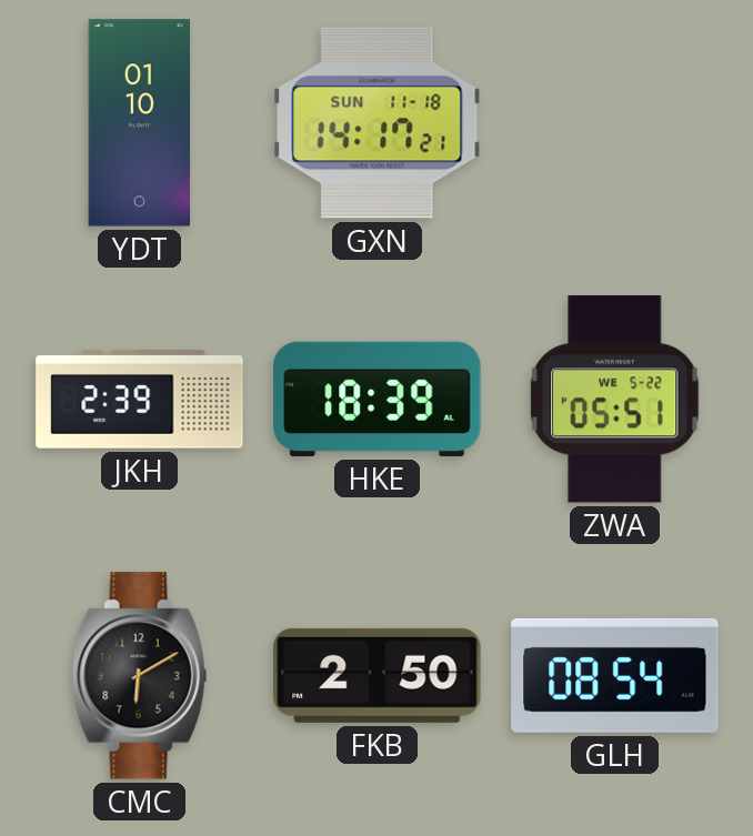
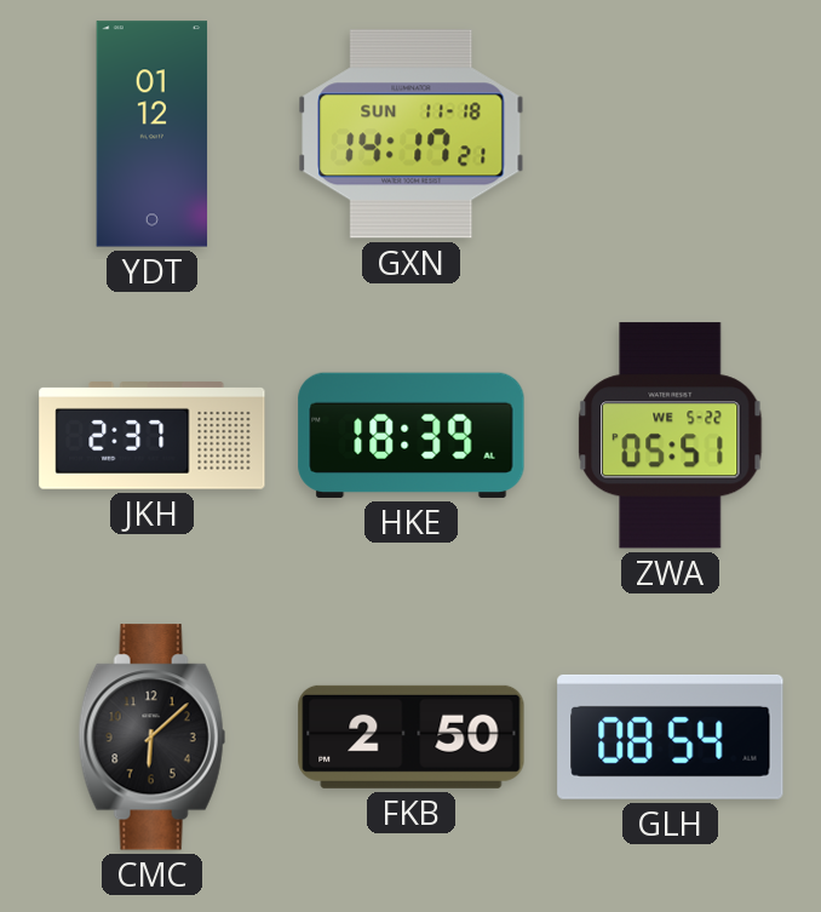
YDT: 01:10 -> 01:12 (153, 134)
JKH: 2:39 -> 2:37 (153, 436)
CMC: 6:10 -> 6:08 (153, 738)
